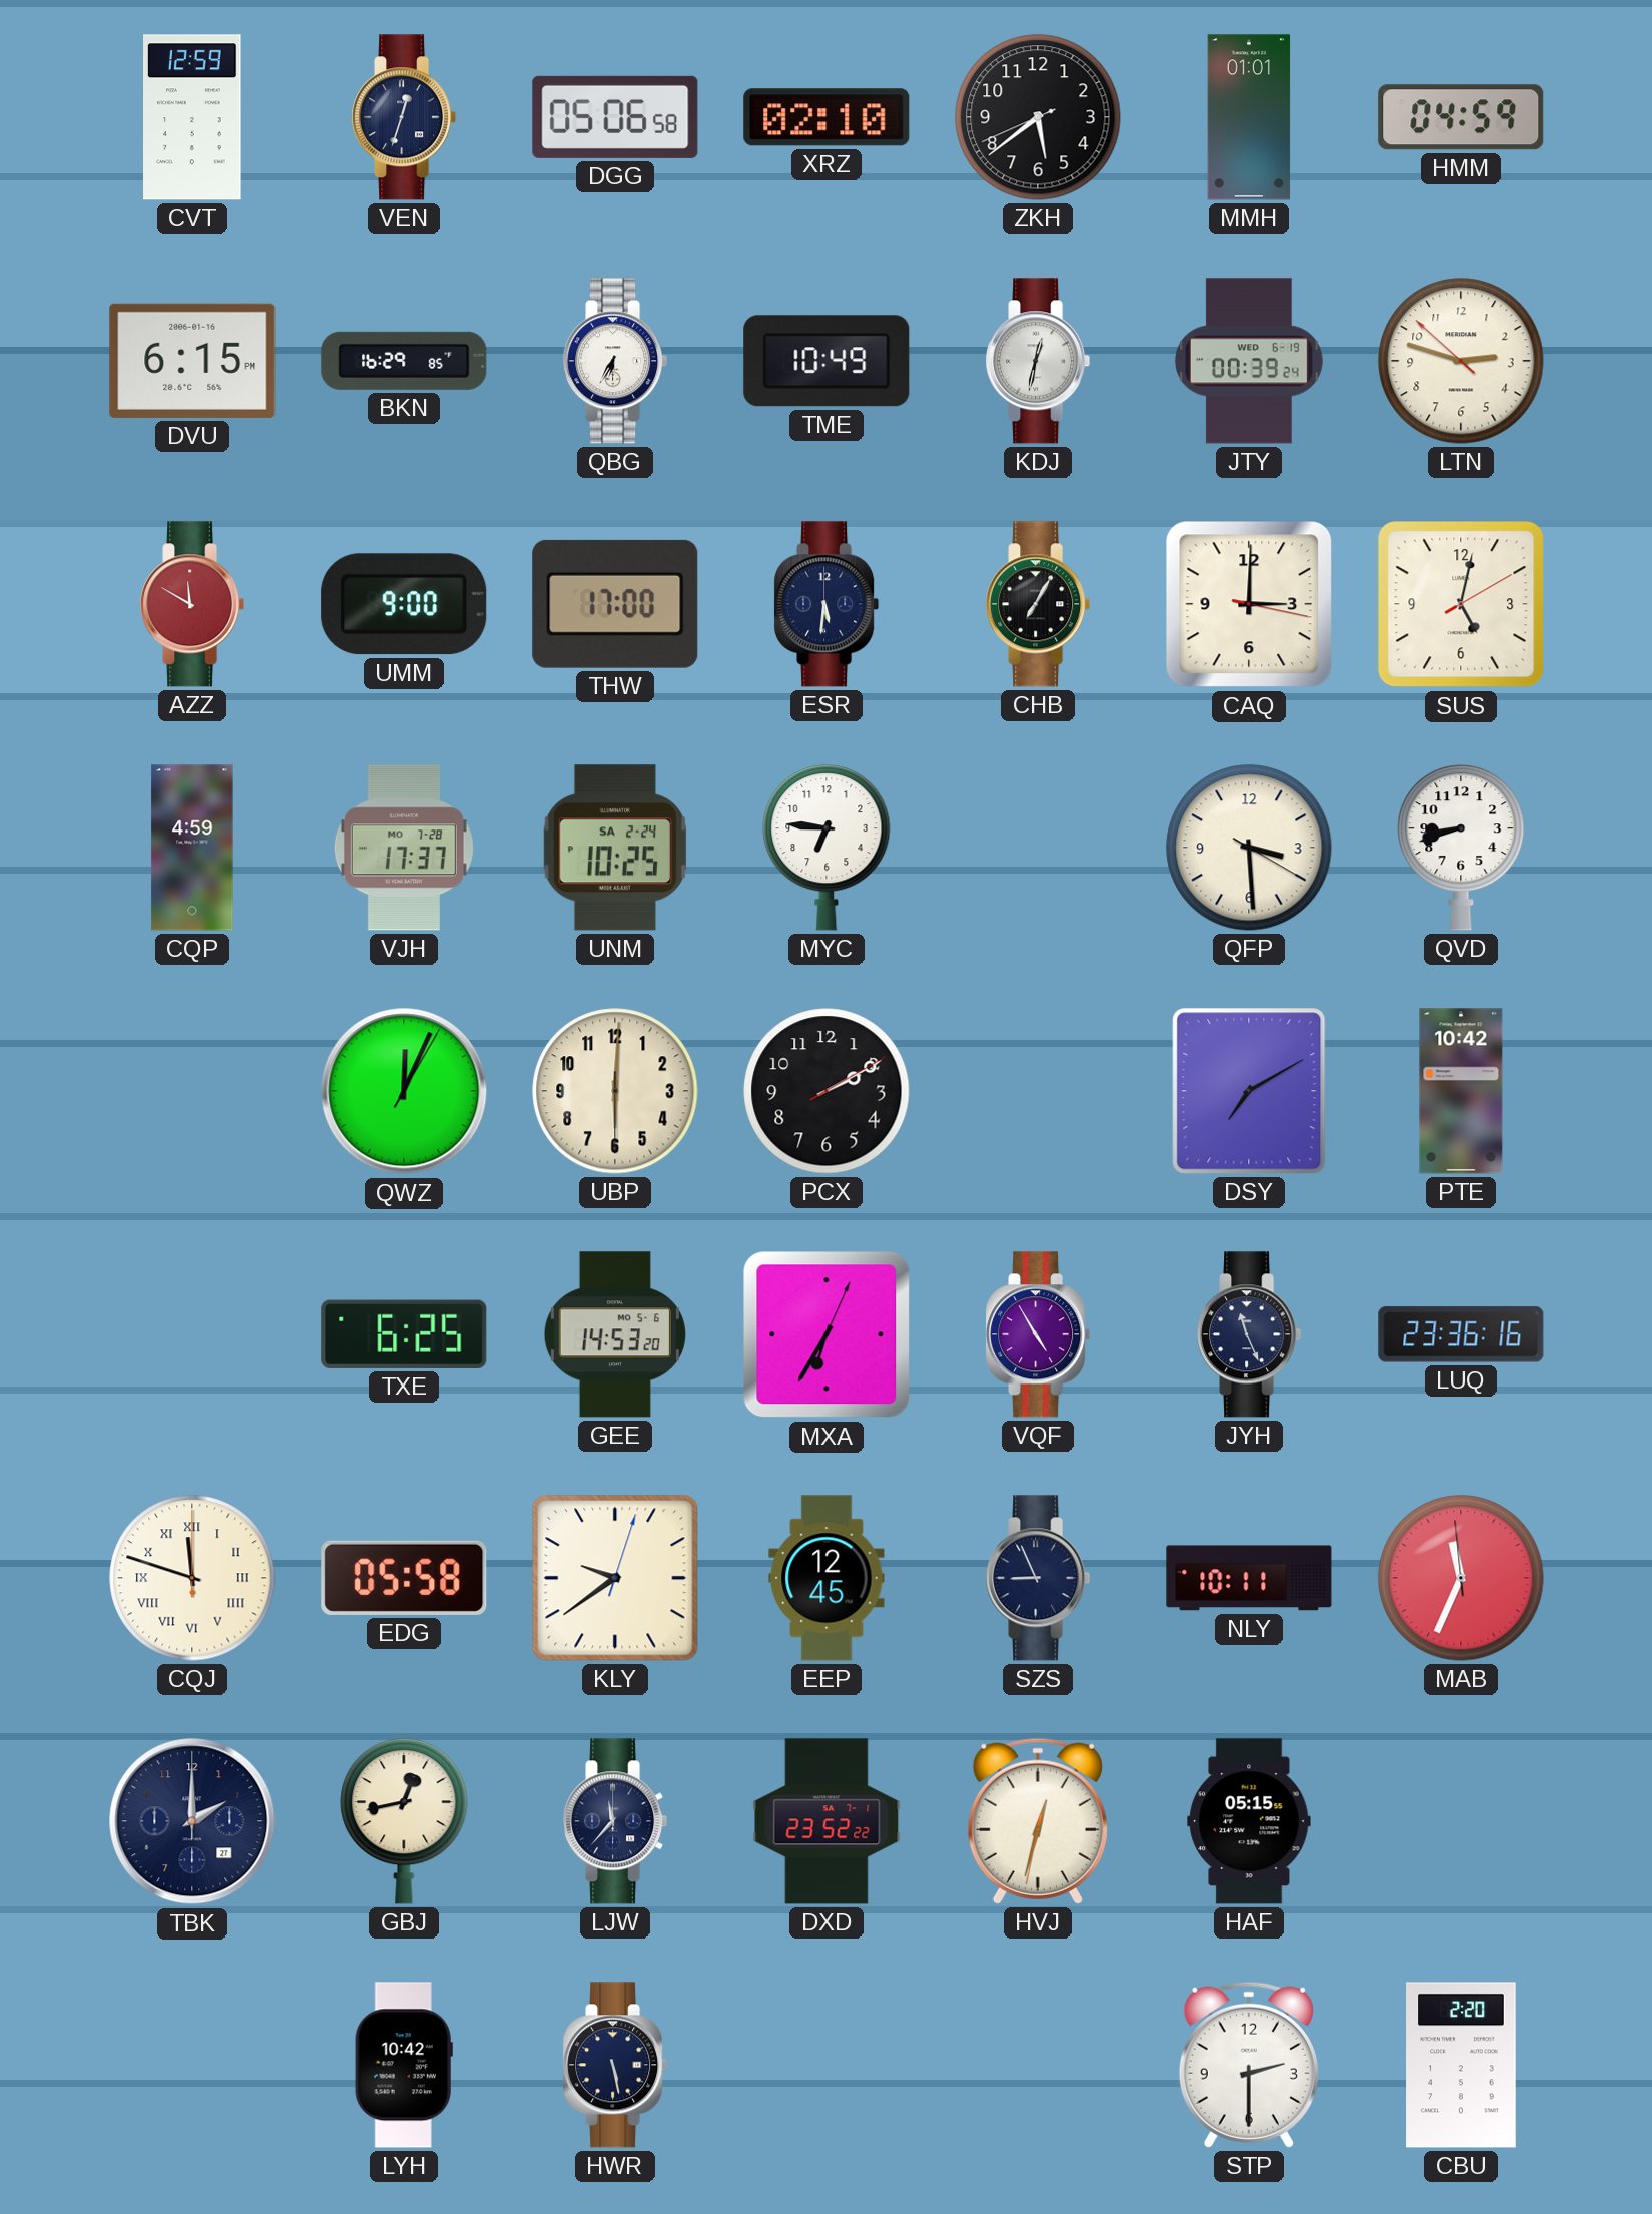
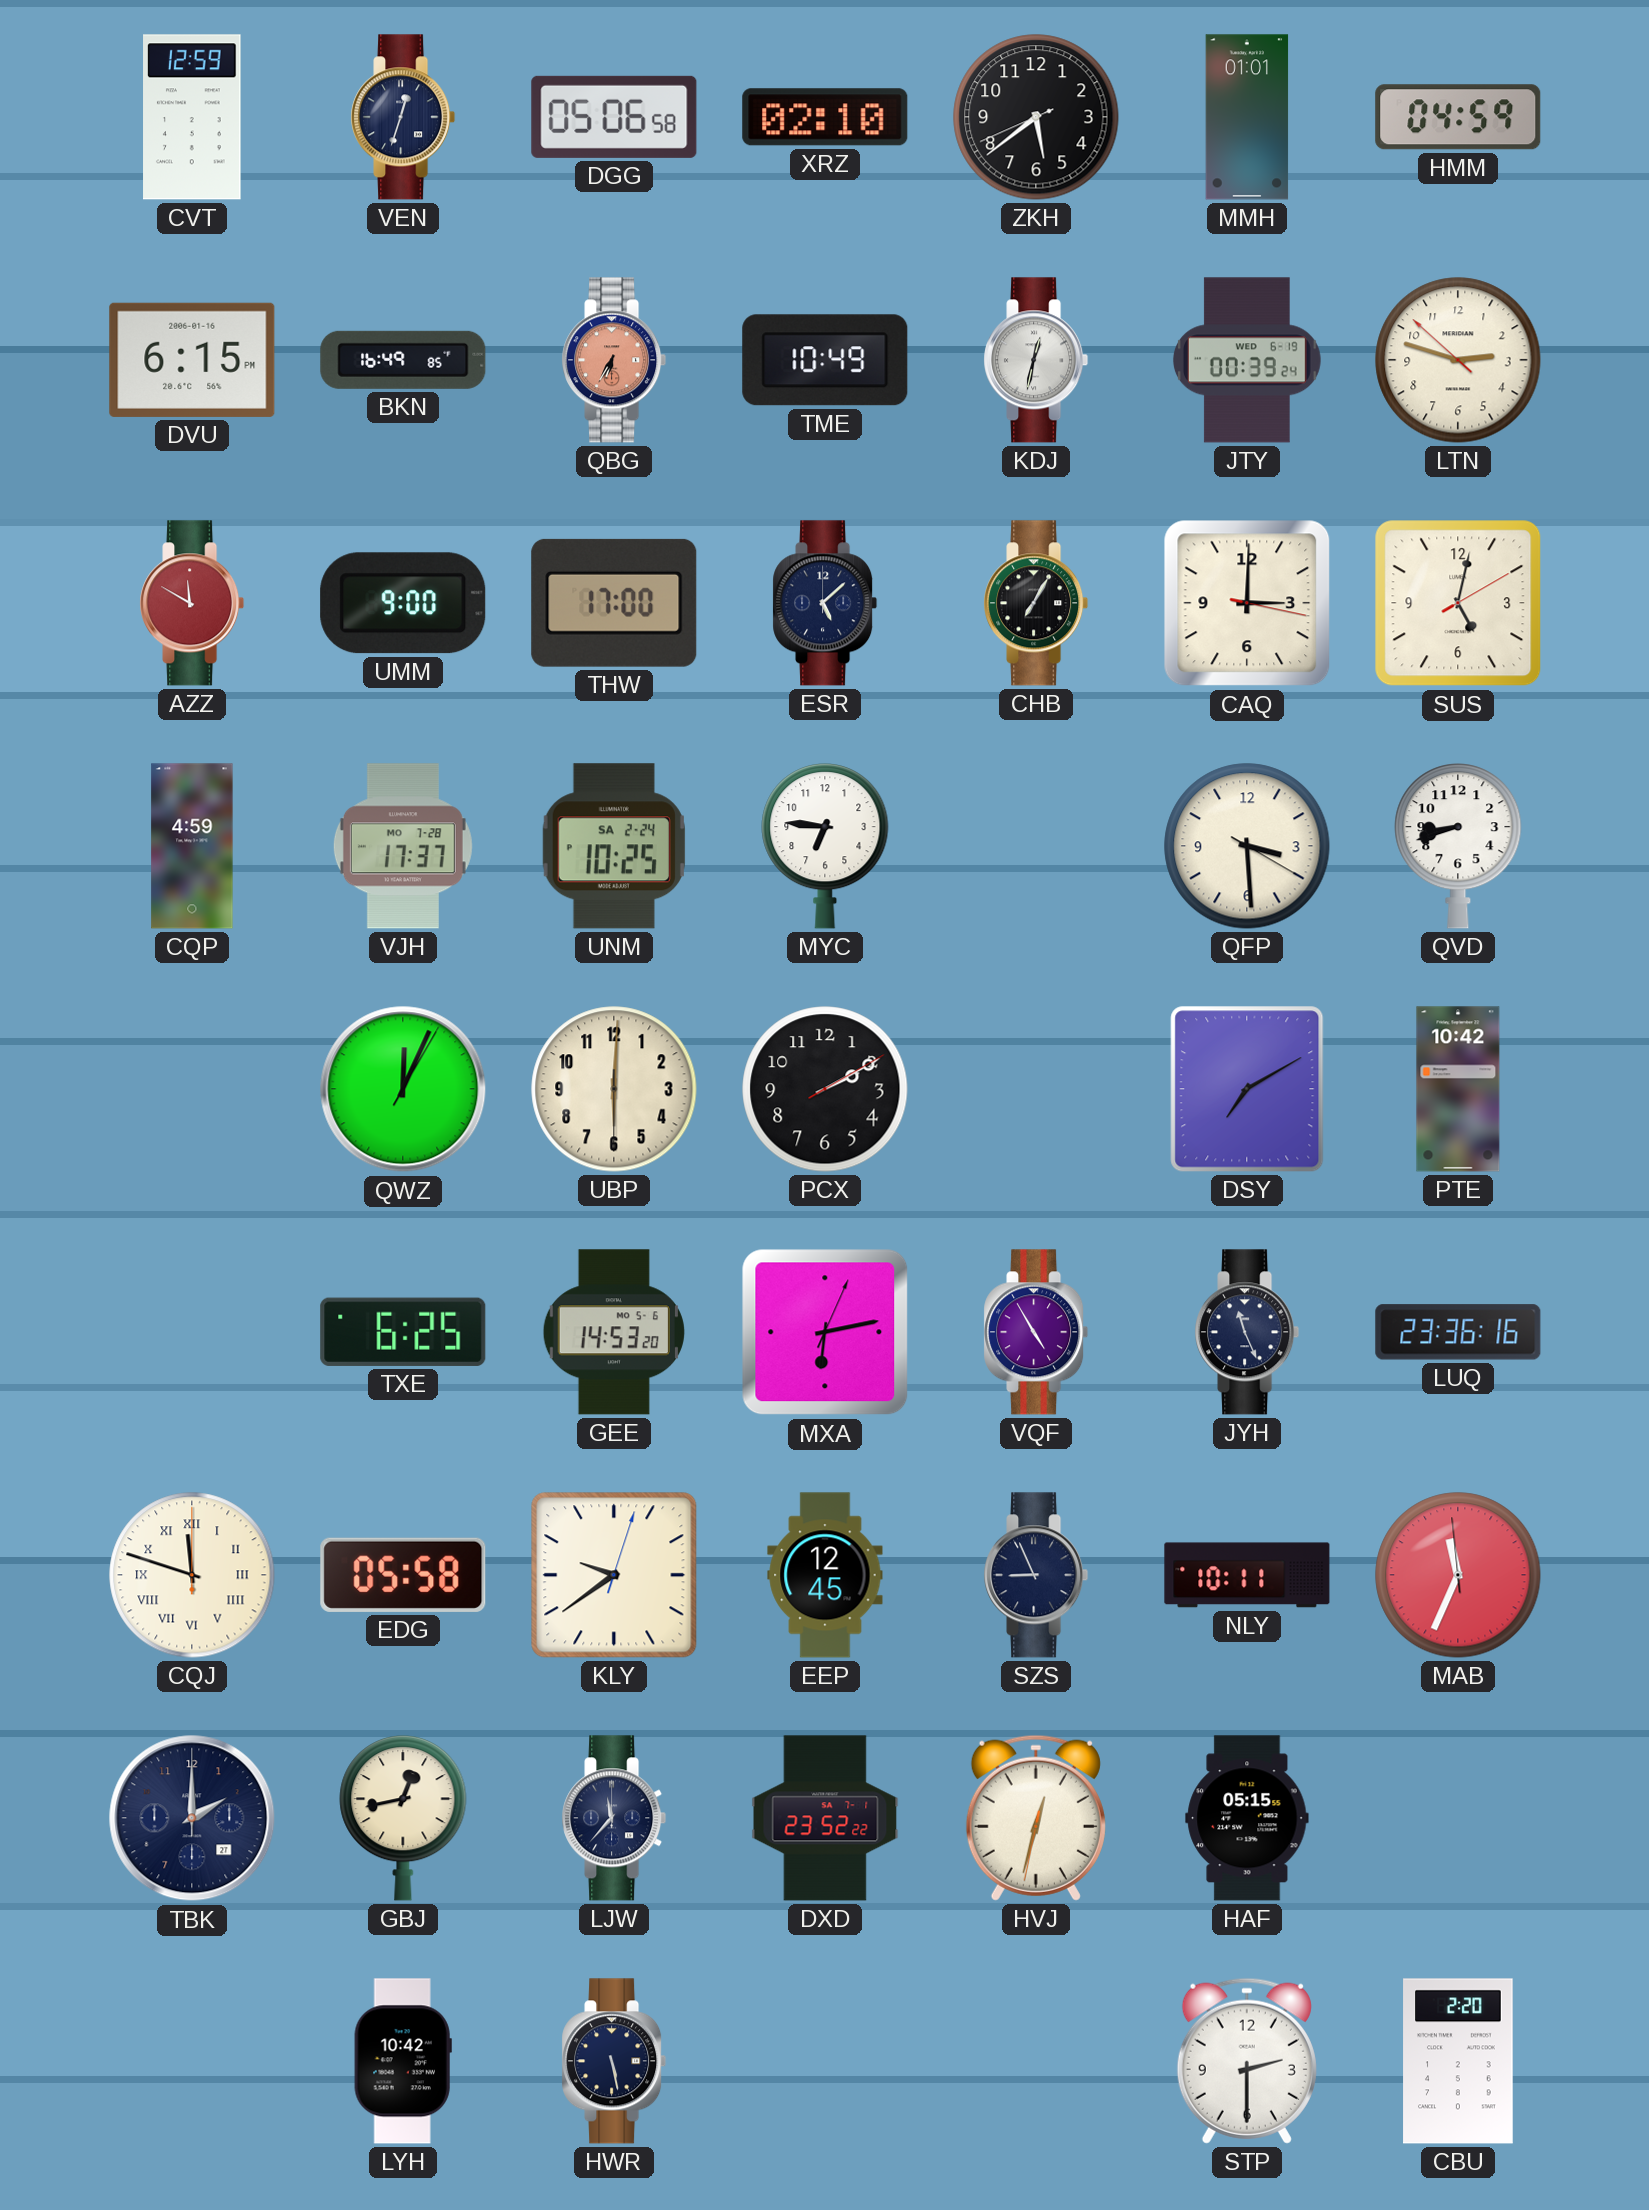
BKN: 16:29 -> 16:49 (403, 360)
QBG dial: white -> salmon (614, 360)
ESR: 5:31 -> 5:08 (825, 603)
MXA: 6:35 -> 6:13 (825, 1332)
